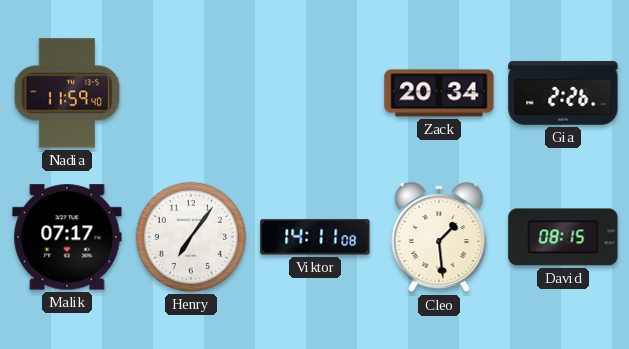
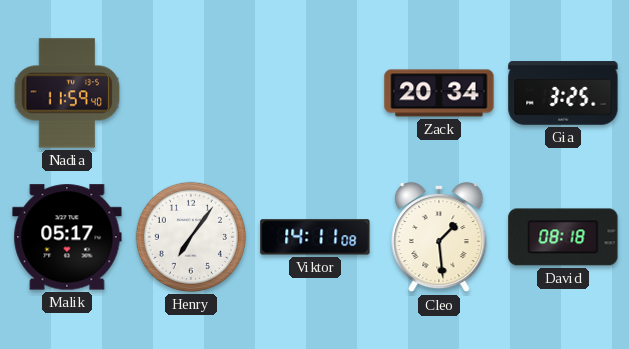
Gia: 2:26 -> 3:25 (563, 93)
Malik: 07:17 -> 05:17 (67, 237)
David: 08:15 -> 08:18 (563, 237)
